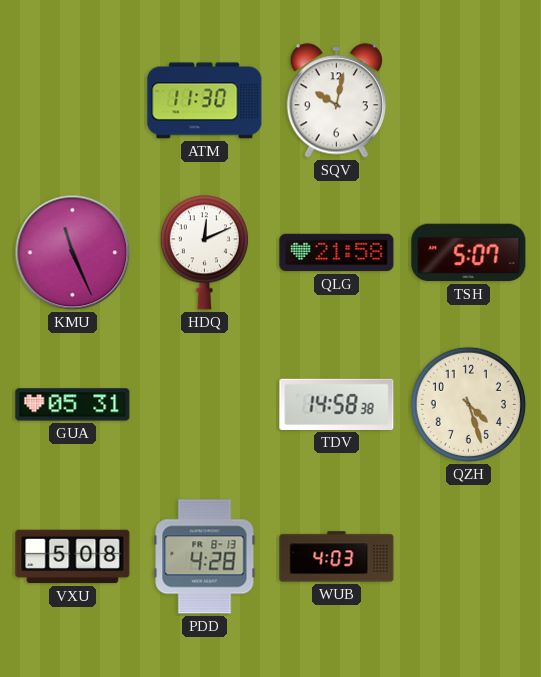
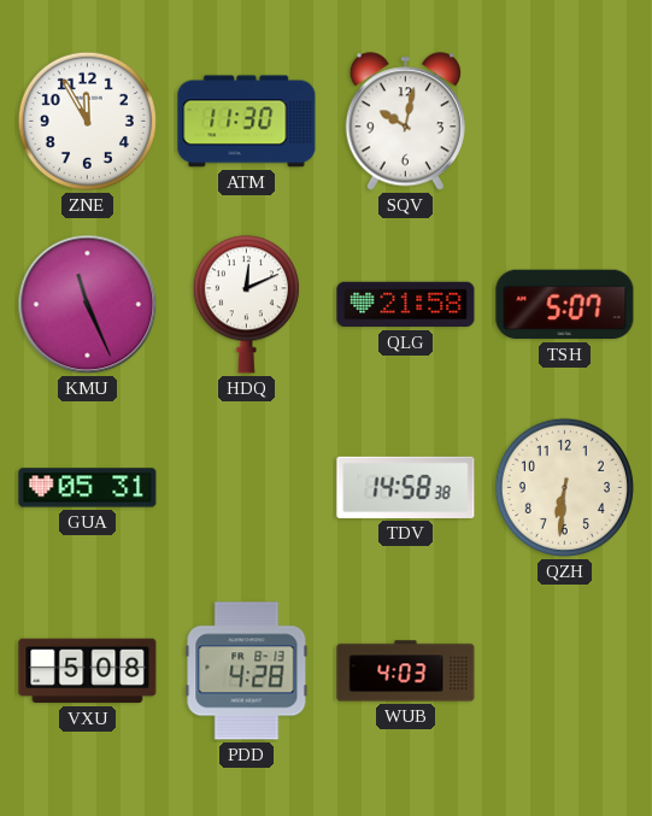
ZNE: none -> 11:55 (87, 121)
QZH: 4:27 -> 6:31 (564, 487)
